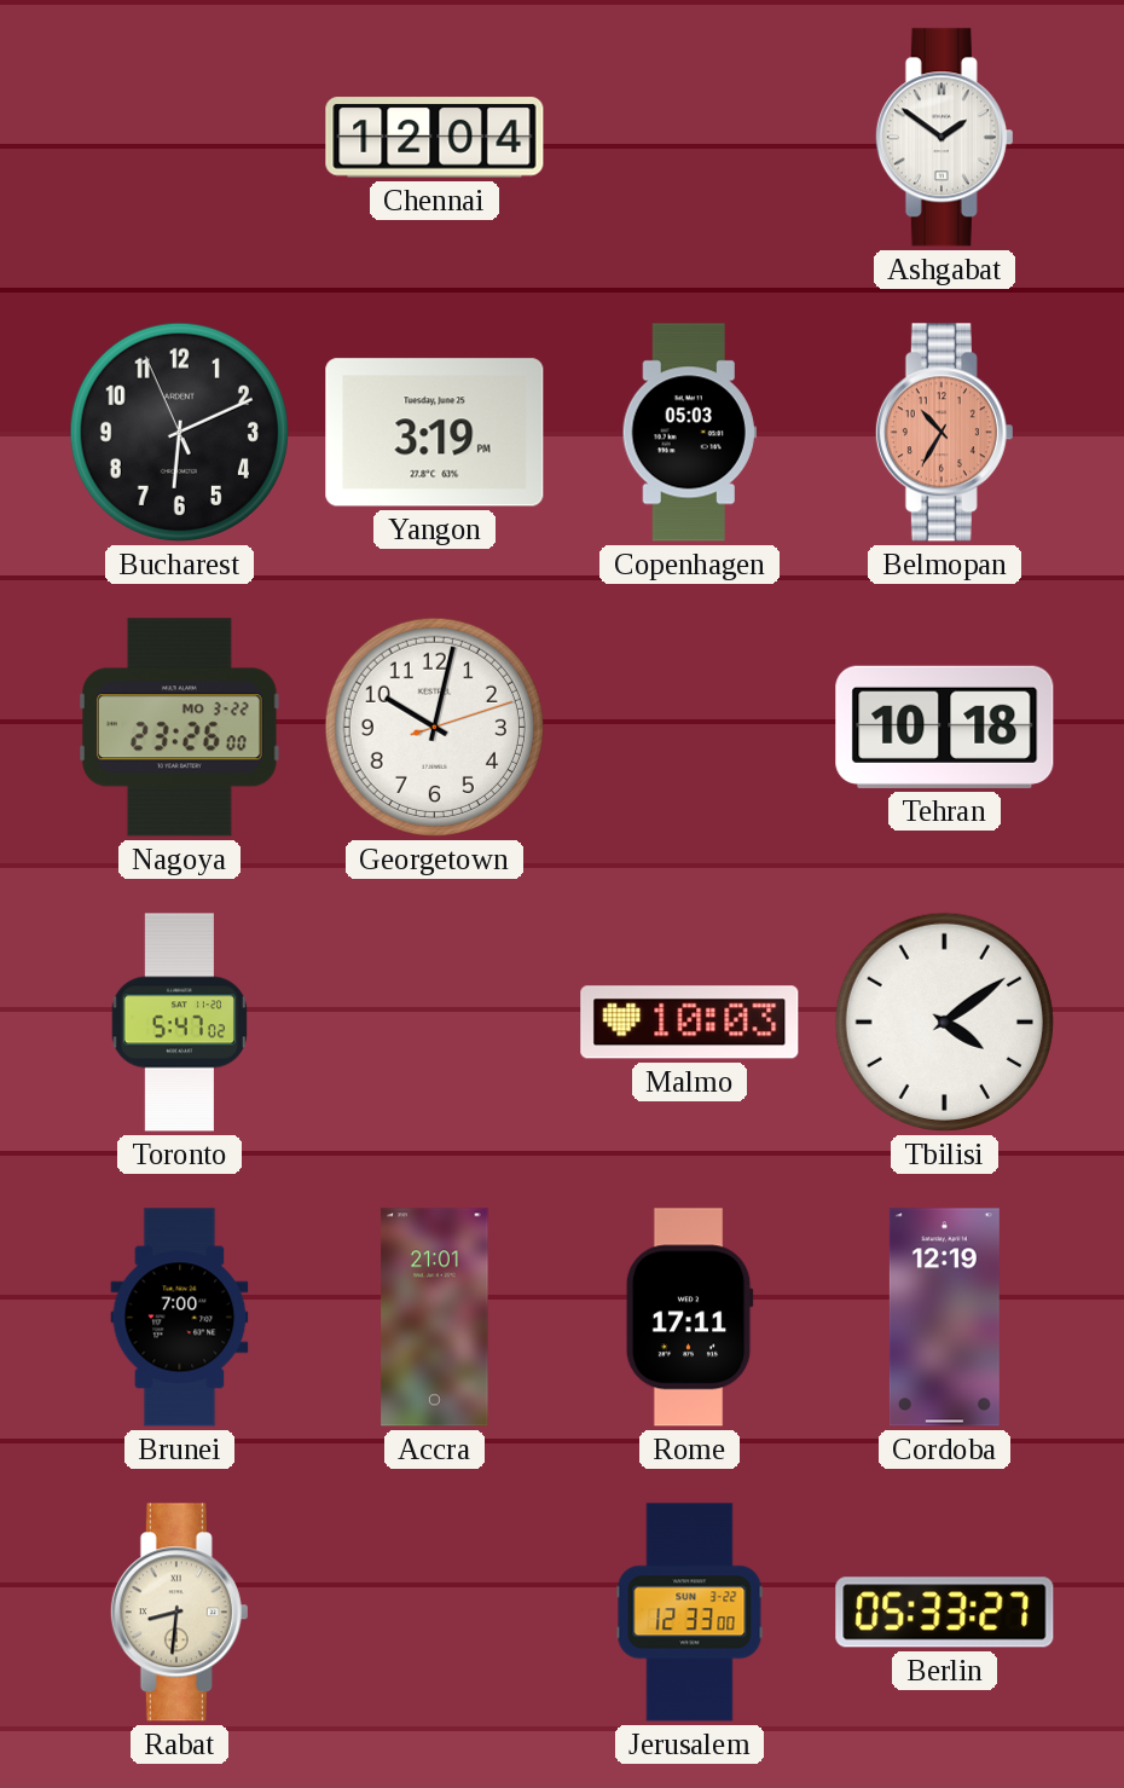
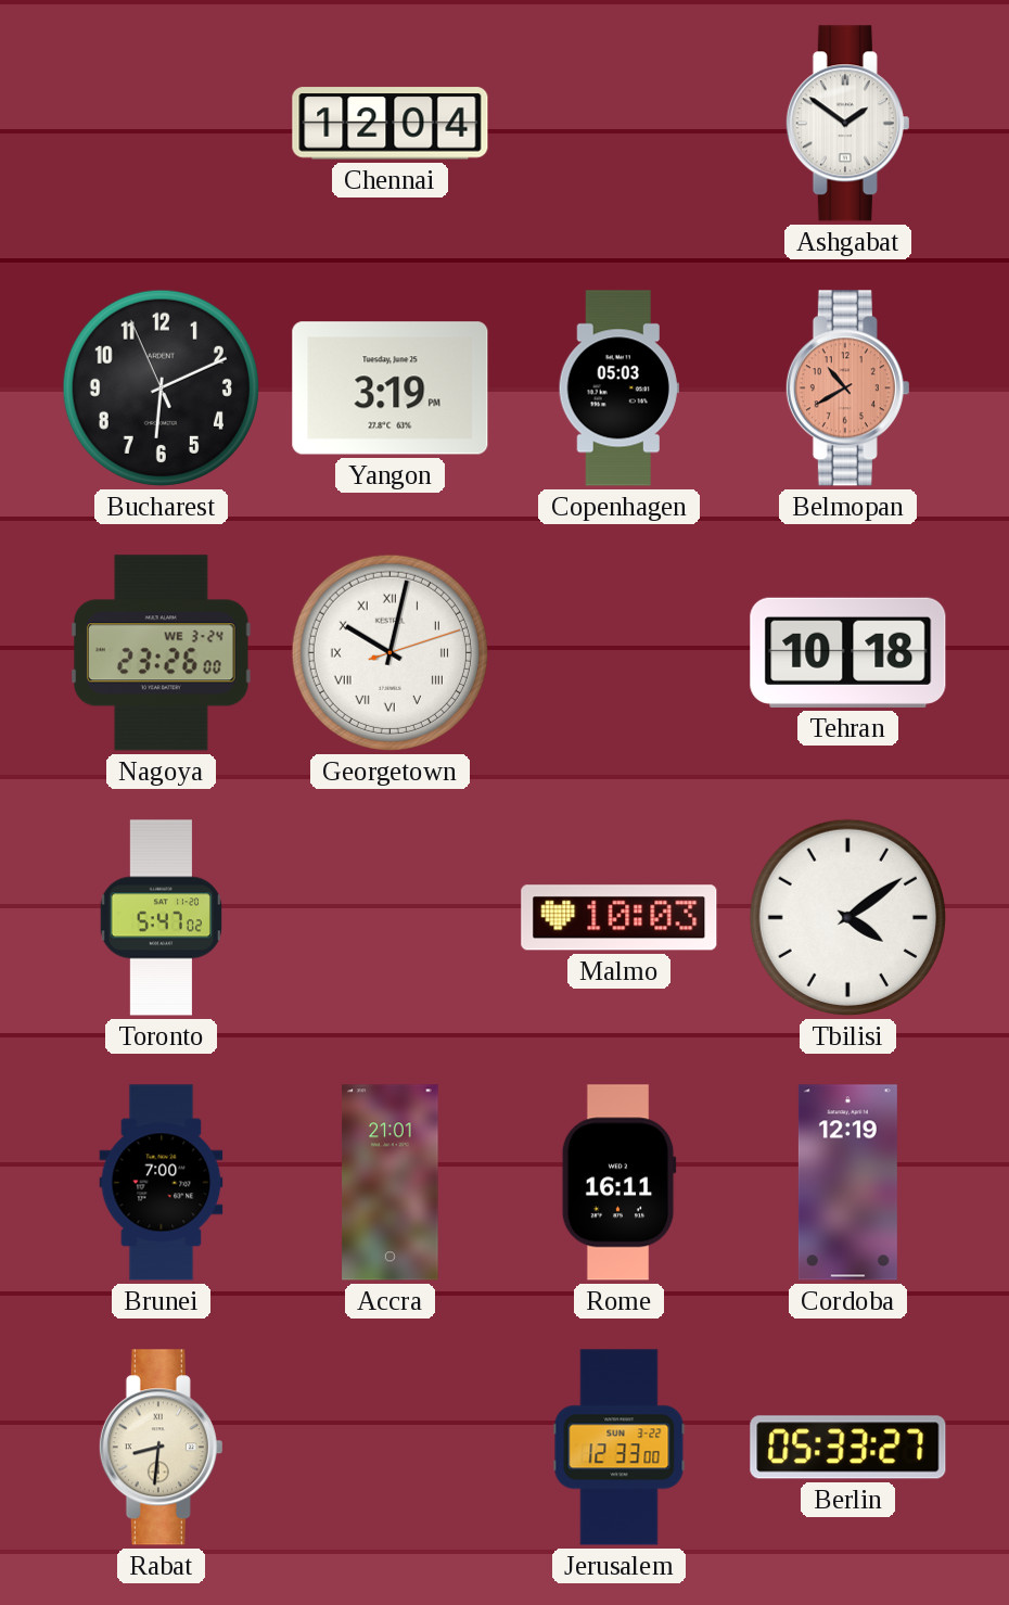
Belmopan: 10:35 -> 10:40 (847, 388)
Nagoya date: MO 3-22 -> WE 3-24 (162, 653)
Georgetown numerals: Arabic -> Roman (389, 652)
Rome: 17:11 -> 16:11 (618, 1183)
